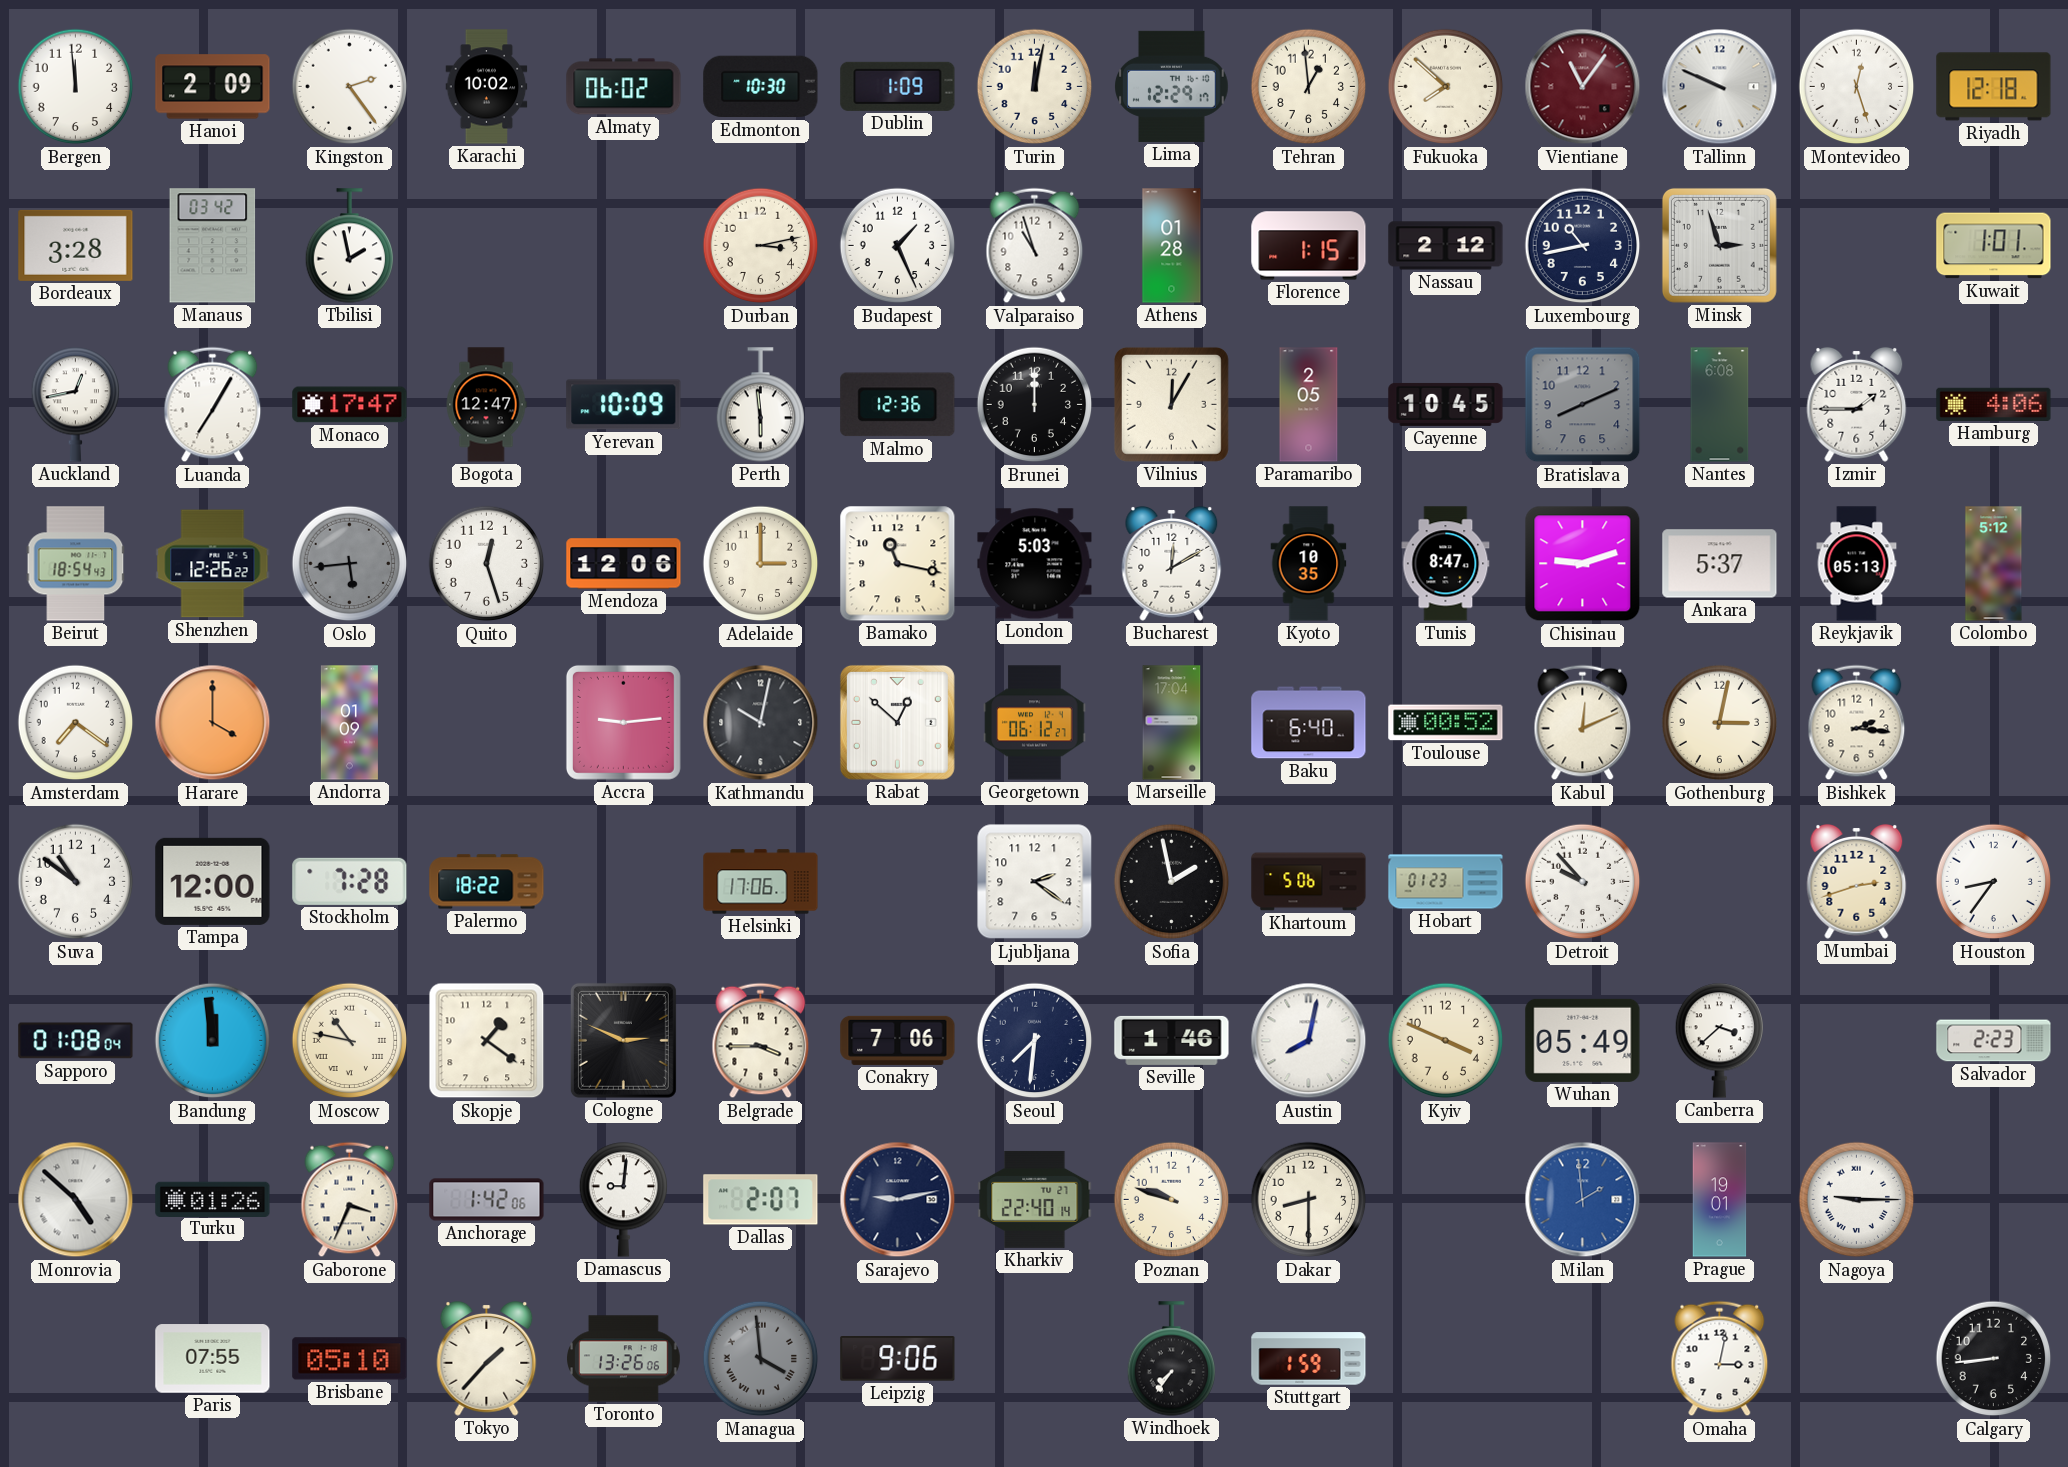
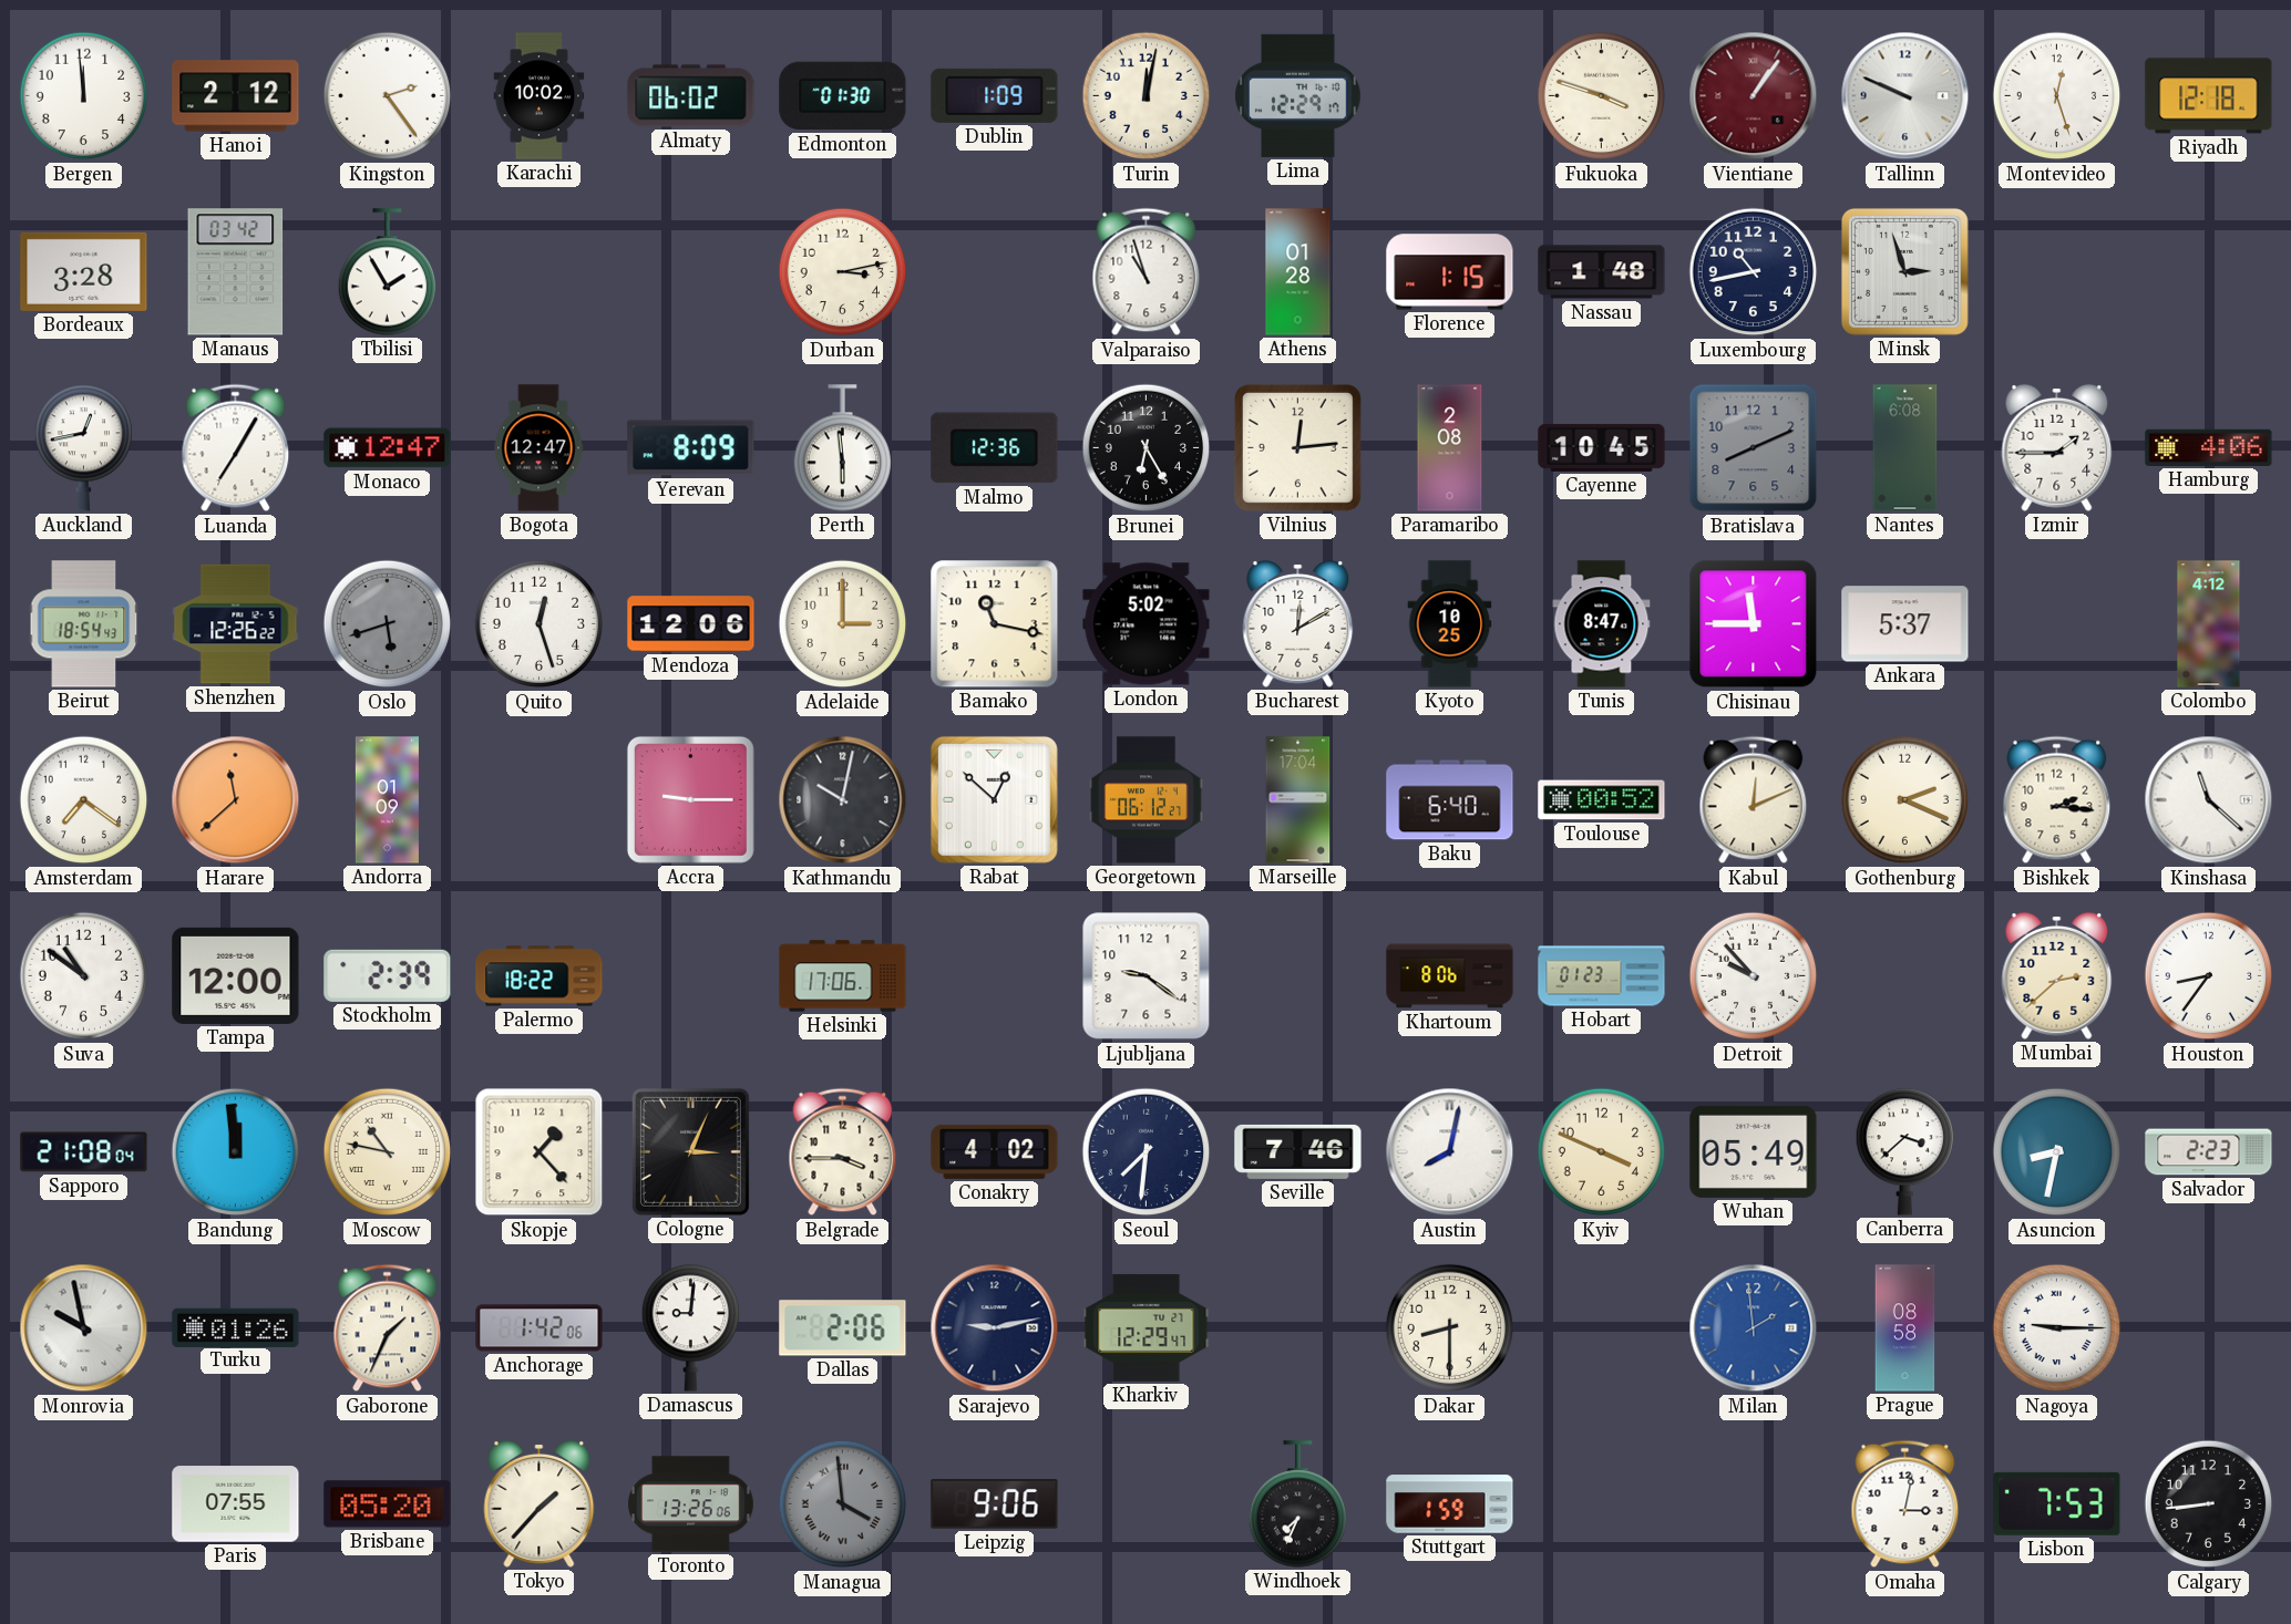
Hanoi: 2:09 -> 2:12 (236, 96)
Edmonton: 10:30 -> 01:30 (843, 96)
Tehran: 12:59 -> none (1309, 87)
Fukuoka: 7:52 -> 3:48 (1602, 96)
Vientiane: 11:06 -> 1:06 (1754, 96)
Tbilisi: 1:58 -> 1:55 (388, 272)
Budapest: 1:26 -> none (898, 246)
Nassau: 2:12 -> 1:48 (1602, 272)
Kuwait: 1:01 -> none (1994, 246)
Monaco: 17:47 -> 12:47 (388, 448)
Yerevan: 10:09 -> 8:09 (691, 448)
Brunei: 12:00 -> 6:25 (1147, 448)
Vilnius: 12:05 -> 12:14 (1297, 447)
Paramaribo: 2:05 -> 2:08 (1450, 448)
Oslo: 5:44 -> 5:42 (388, 624)
London: 5:03 -> 5:02 (1147, 624)
Kyoto: 10:35 -> 10:25 (1450, 624)
Chisinau: 9:12 -> 11:45 (1754, 624)
Reykjavik: 05:13 -> none (1857, 564)
Colombo: 5:12 -> 4:12 (2209, 624)
Harare: 4:00 -> 11:38 (236, 800)
Accra: 9:14 -> 9:15 (690, 799)
Gothenburg: 3:02 -> 2:19 (1905, 800)
Kinshasa: none -> 11:22 (2209, 800)
Stockholm: 7:28 -> 2:39 (388, 975)
Ljubljana: 2:21 -> 9:21 (1147, 976)
Sofia: 1:58 -> none (1172, 882)
Khartoum: 5:06 -> 8:06 (1450, 976)
Mumbai: 2:42 -> 2:38 (2057, 975)
Sapporo: 01:08 -> 21:08 (84, 1152)
Skopje: 1:21 -> 1:23 (540, 1152)
Cologne: 2:49 -> 3:04 (690, 1151)
Conakry: 7:06 -> 4:02 (995, 1151)
Seville: 1:46 -> 7:46 (1298, 1151)
Asuncion: none -> 8:32 (2057, 1152)
Monrovia: 4:52 -> 9:58 (84, 1328)
Gaborone: 3:34 -> 1:34 (388, 1328)
Dallas: 2:07 -> 2:06 (843, 1328)
Kharkiv: 22:40 -> 12:29 (1147, 1327)
Poznan: 9:48 -> none (1172, 1200)
Prague: 19:01 -> 08:58 (1905, 1328)
Brisbane: 05:10 -> 05:20 (388, 1504)
Windhoek: 7:36 -> 7:34 (1298, 1504)
Lisbon: none -> 7:53 (2057, 1503)
